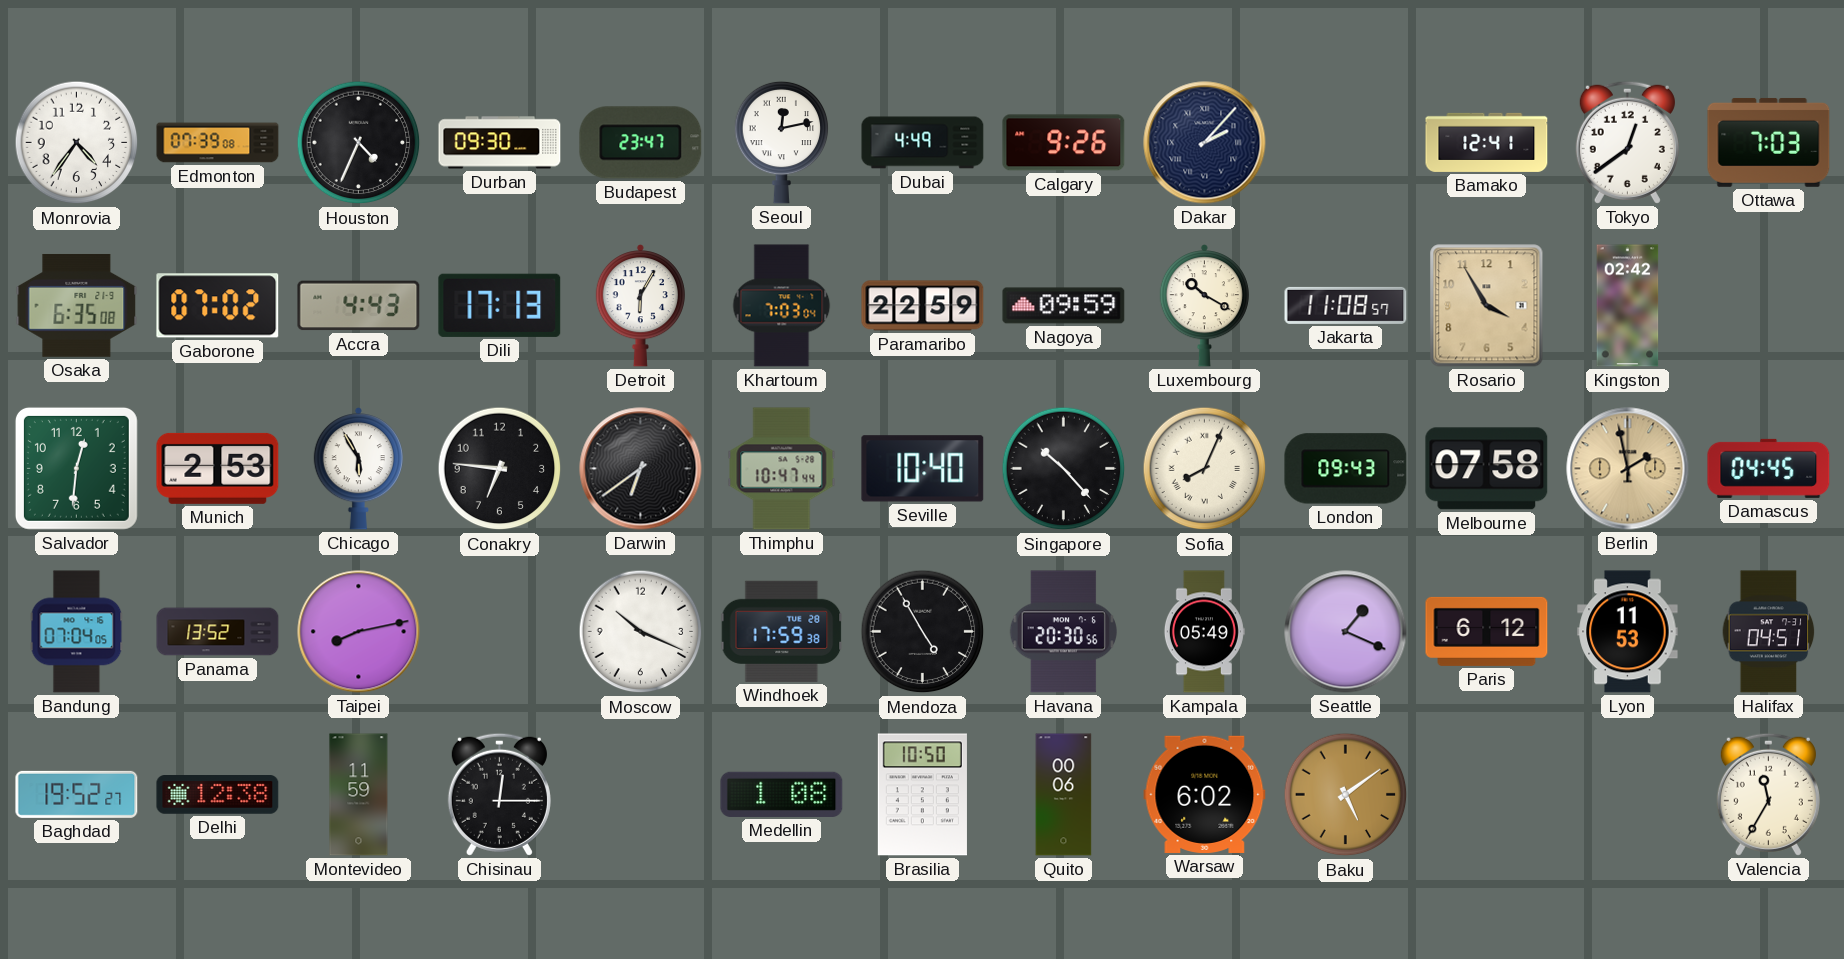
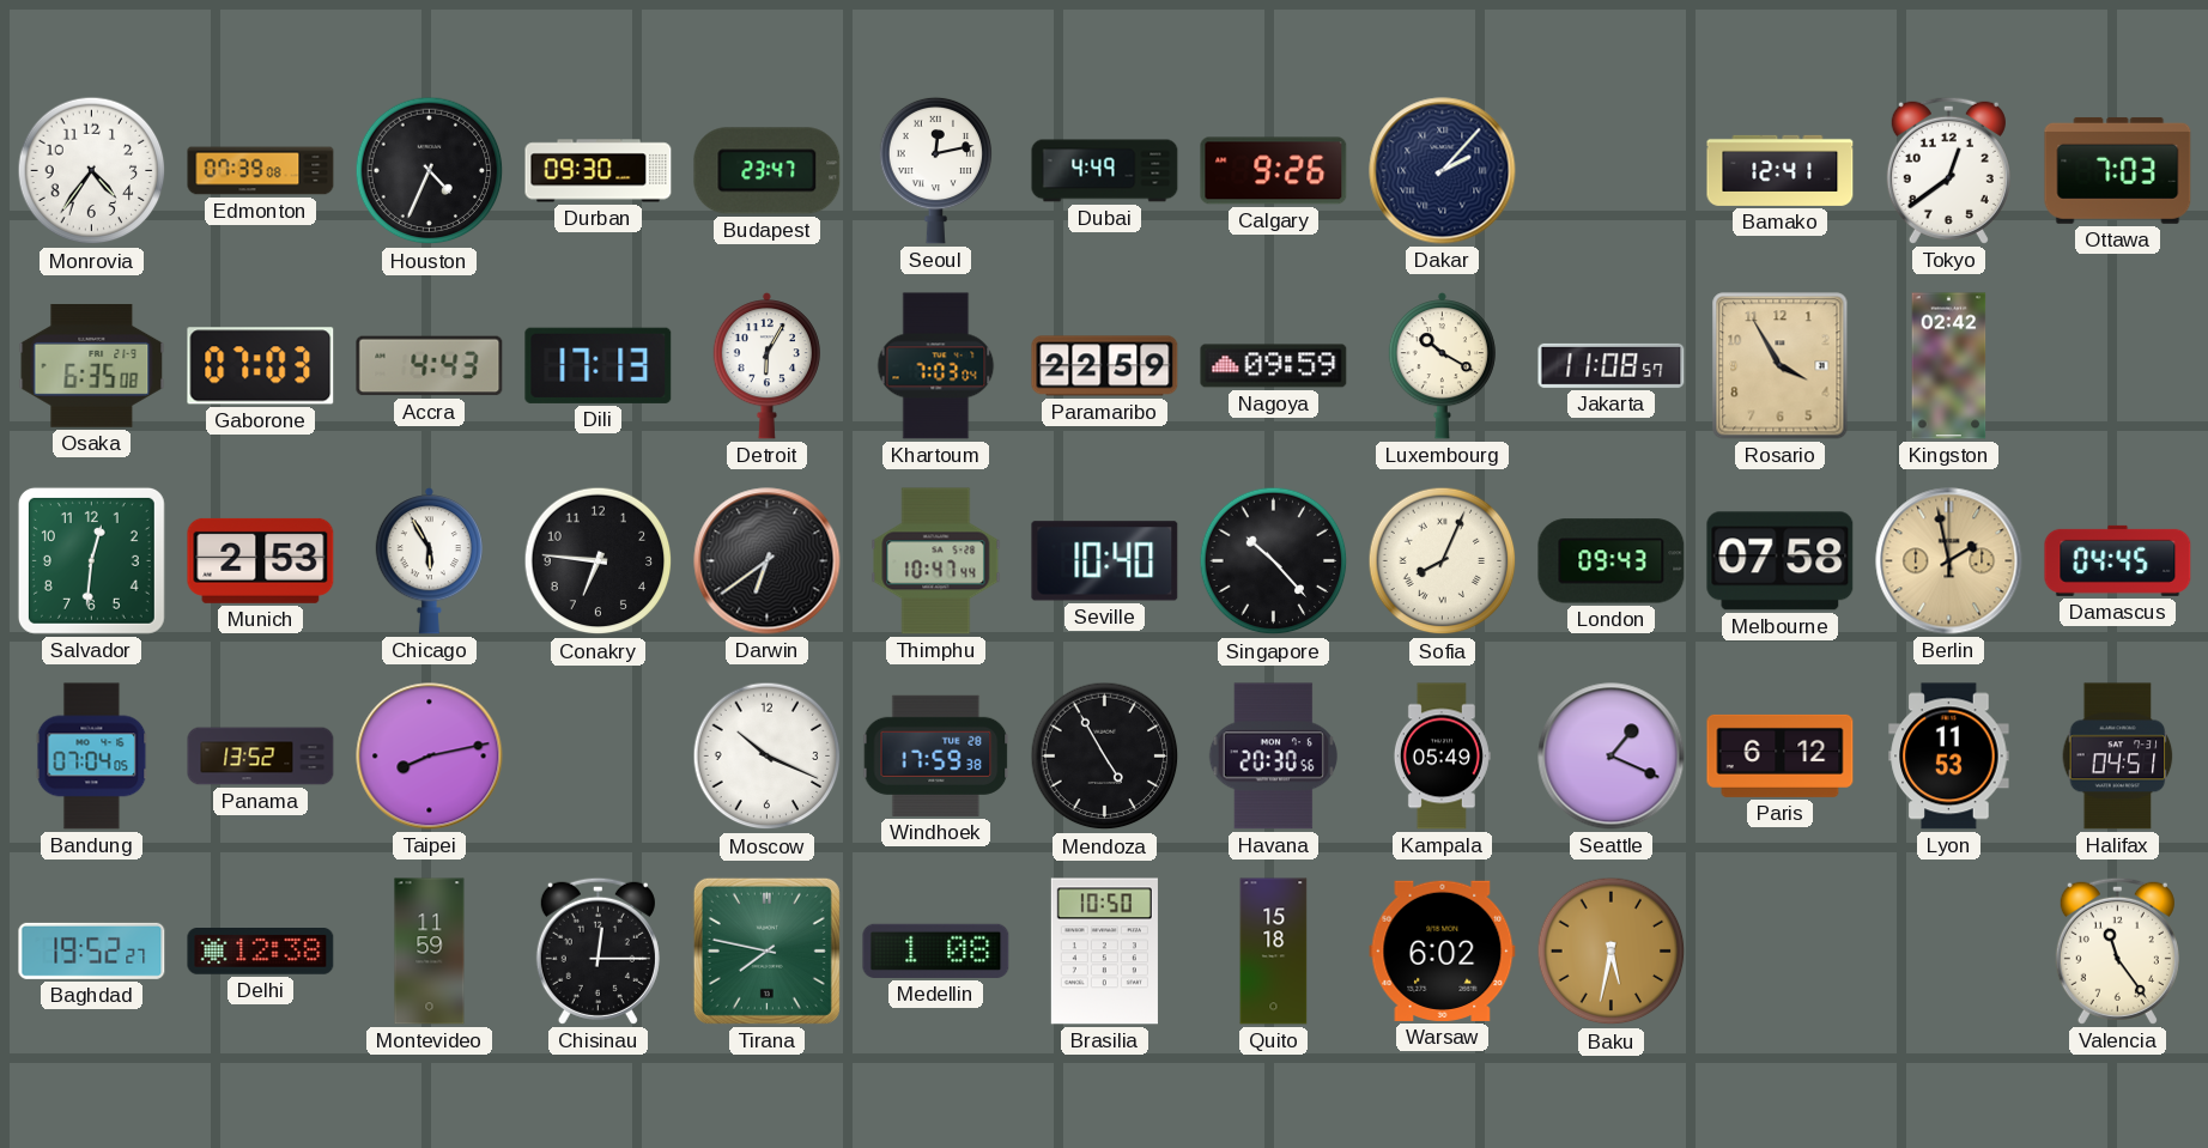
Gaborone: 07:02 -> 07:03 (261, 366)
Tirana: none -> 7:47 (766, 950)
Quito: 00:06 -> 15:18 (1274, 952)
Baku: 5:09 -> 5:32 (1612, 952)
Valencia: 11:35 -> 11:24 (2117, 950)
